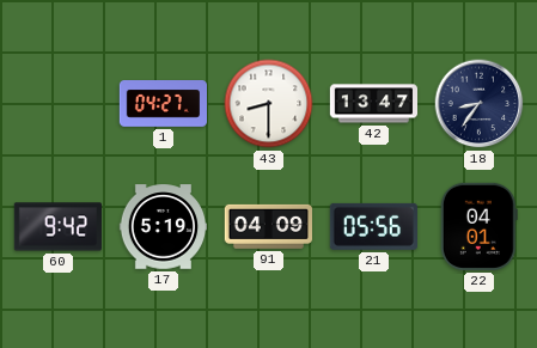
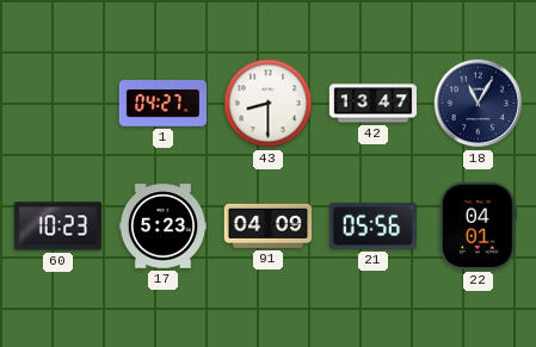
18: 8:36 -> 11:05 (479, 104)
60: 9:42 -> 10:23 (57, 227)
17: 5:19 -> 5:23 (162, 227)
